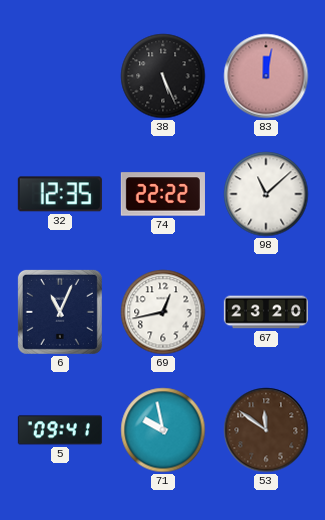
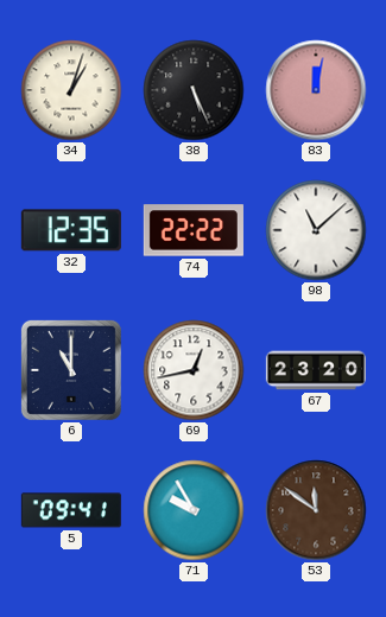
34: none -> 1:03 (71, 90)
6: 11:04 -> 11:00 (71, 370)
71: 9:58 -> 9:55 (194, 510)
